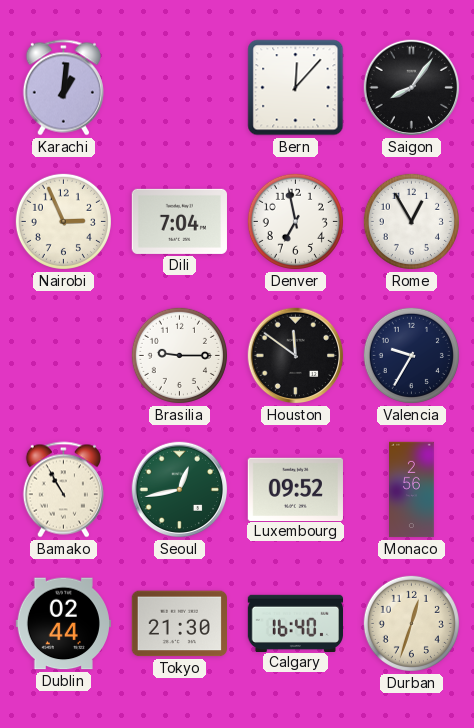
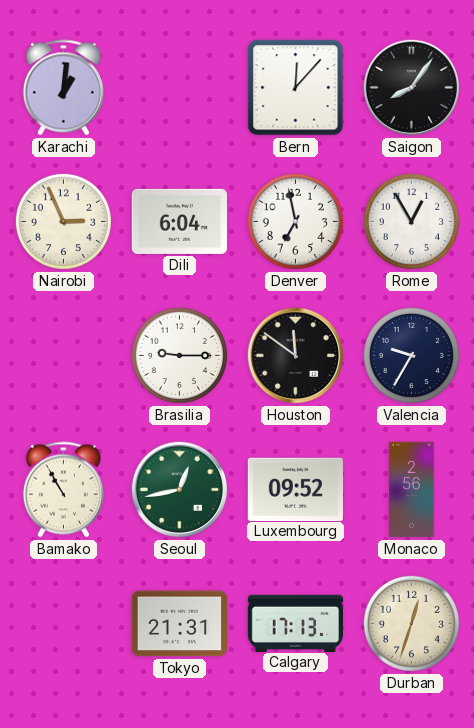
Dili: 7:04 -> 6:04 (179, 221)
Dublin: 02:44 -> none (63, 624)
Tokyo: 21:30 -> 21:31 (179, 624)
Calgary: 16:40 -> 17:13 (295, 623)
